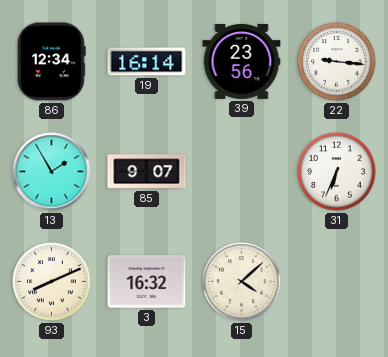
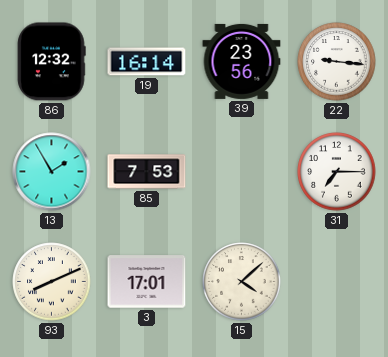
86: 12:34 -> 12:32 (52, 62)
85: 9:07 -> 7:53 (147, 172)
31: 6:34 -> 7:15 (337, 172)
3: 16:32 -> 17:01 (147, 282)
